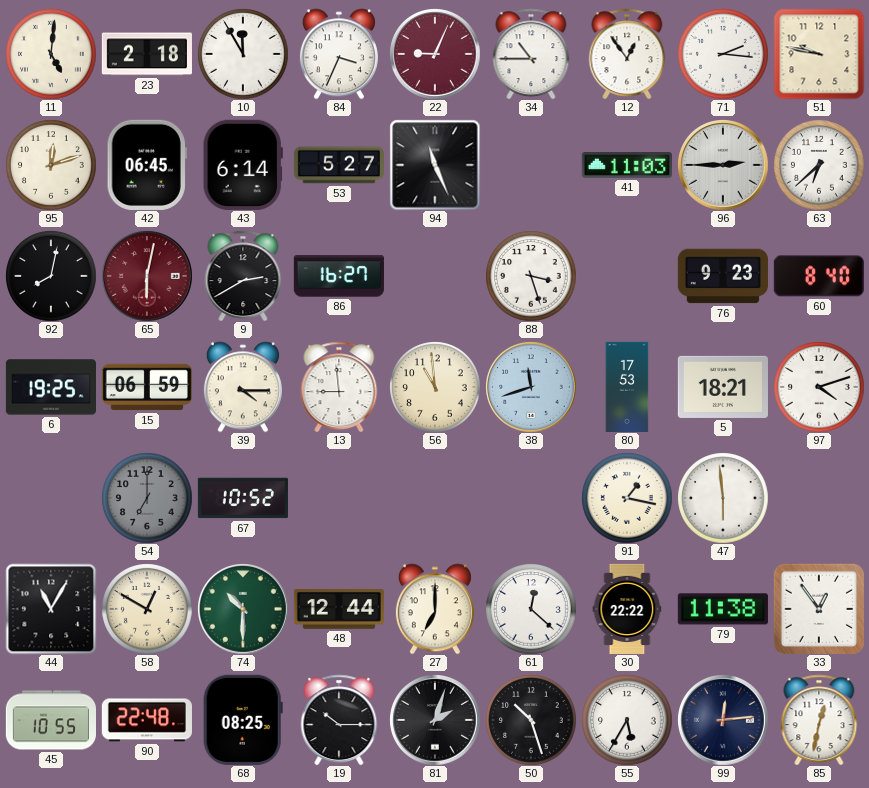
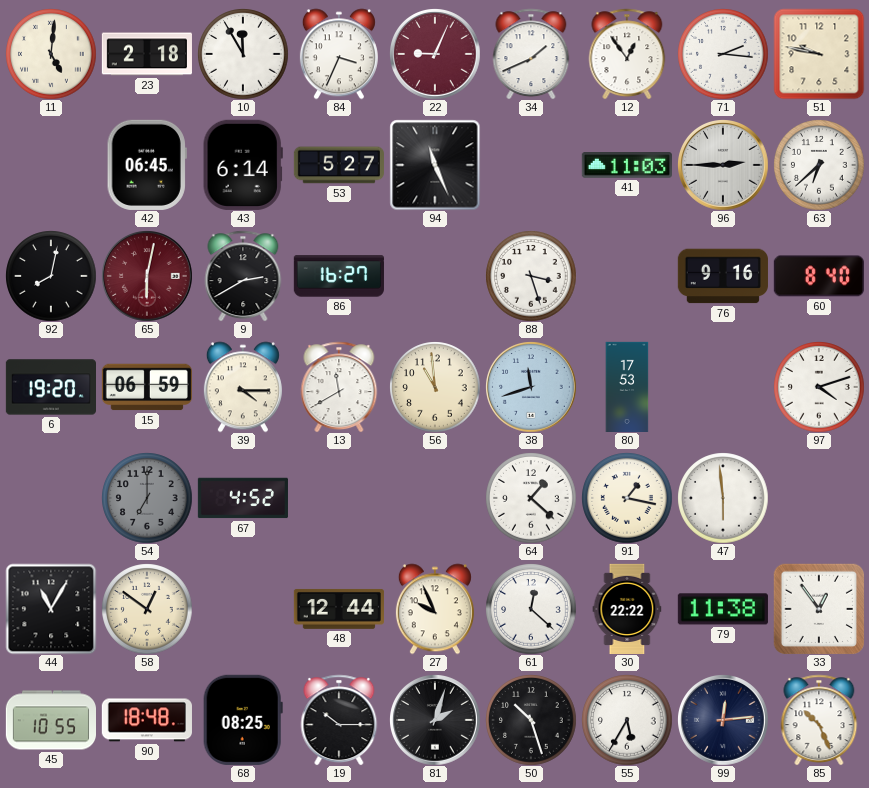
34: 10:45 -> 1:41 (531, 54)
95: 12:12 -> none (51, 165)
76: 9:23 -> 9:16 (723, 276)
6: 19:25 -> 19:20 (50, 387)
13: 8:59 -> 11:40 (339, 387)
5: 18:21 -> none (723, 387)
67: 10:52 -> 4:52 (243, 498)
64: none -> 1:22 (531, 498)
58: 12:50 -> 12:51 (147, 609)
74: 10:30 -> none (243, 609)
27: 7:00 -> 9:56 (435, 609)
90: 22:48 -> 18:48 (147, 720)
85: 12:32 -> 10:26 (819, 720)
